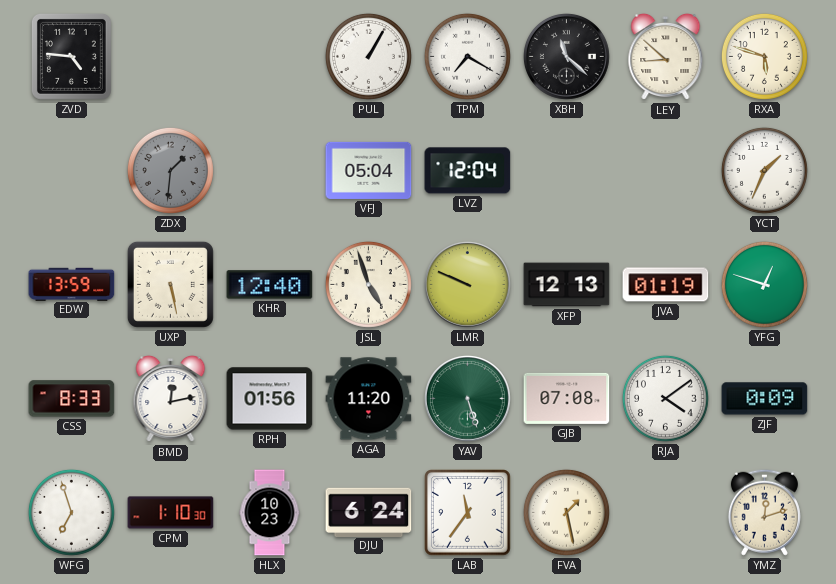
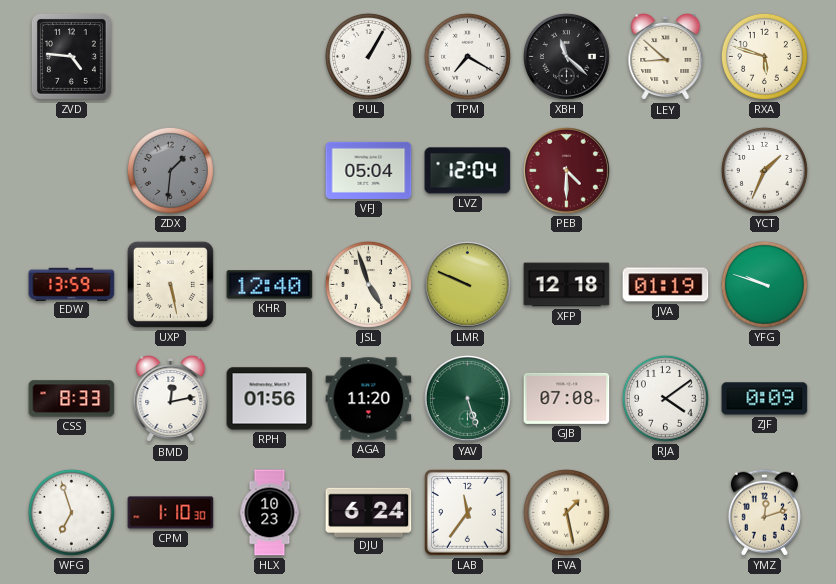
PEB: none -> 4:30 (566, 170)
XFP: 12:13 -> 12:18 (567, 285)
YFG: 12:48 -> 9:48 (764, 284)
